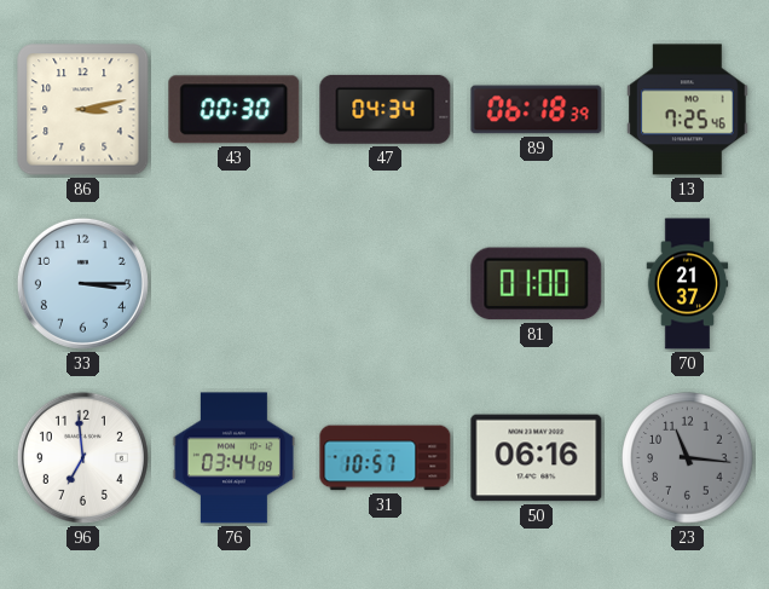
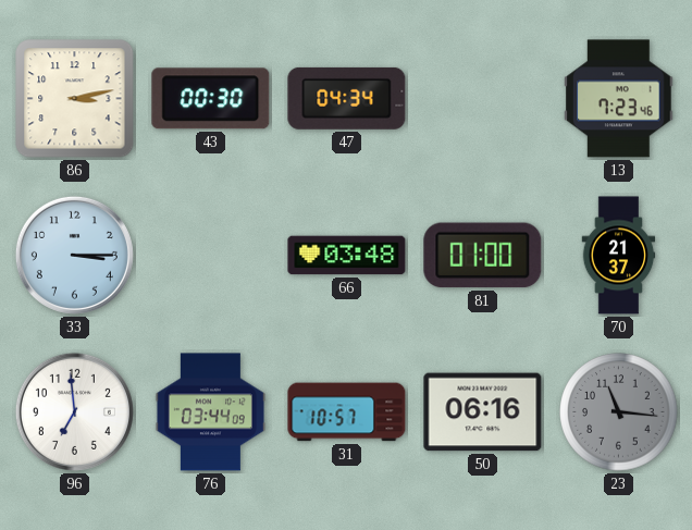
89: 06:18 -> none (537, 110)
13: 7:25 -> 7:23 (619, 99)
66: none -> 03:48 (347, 256)
